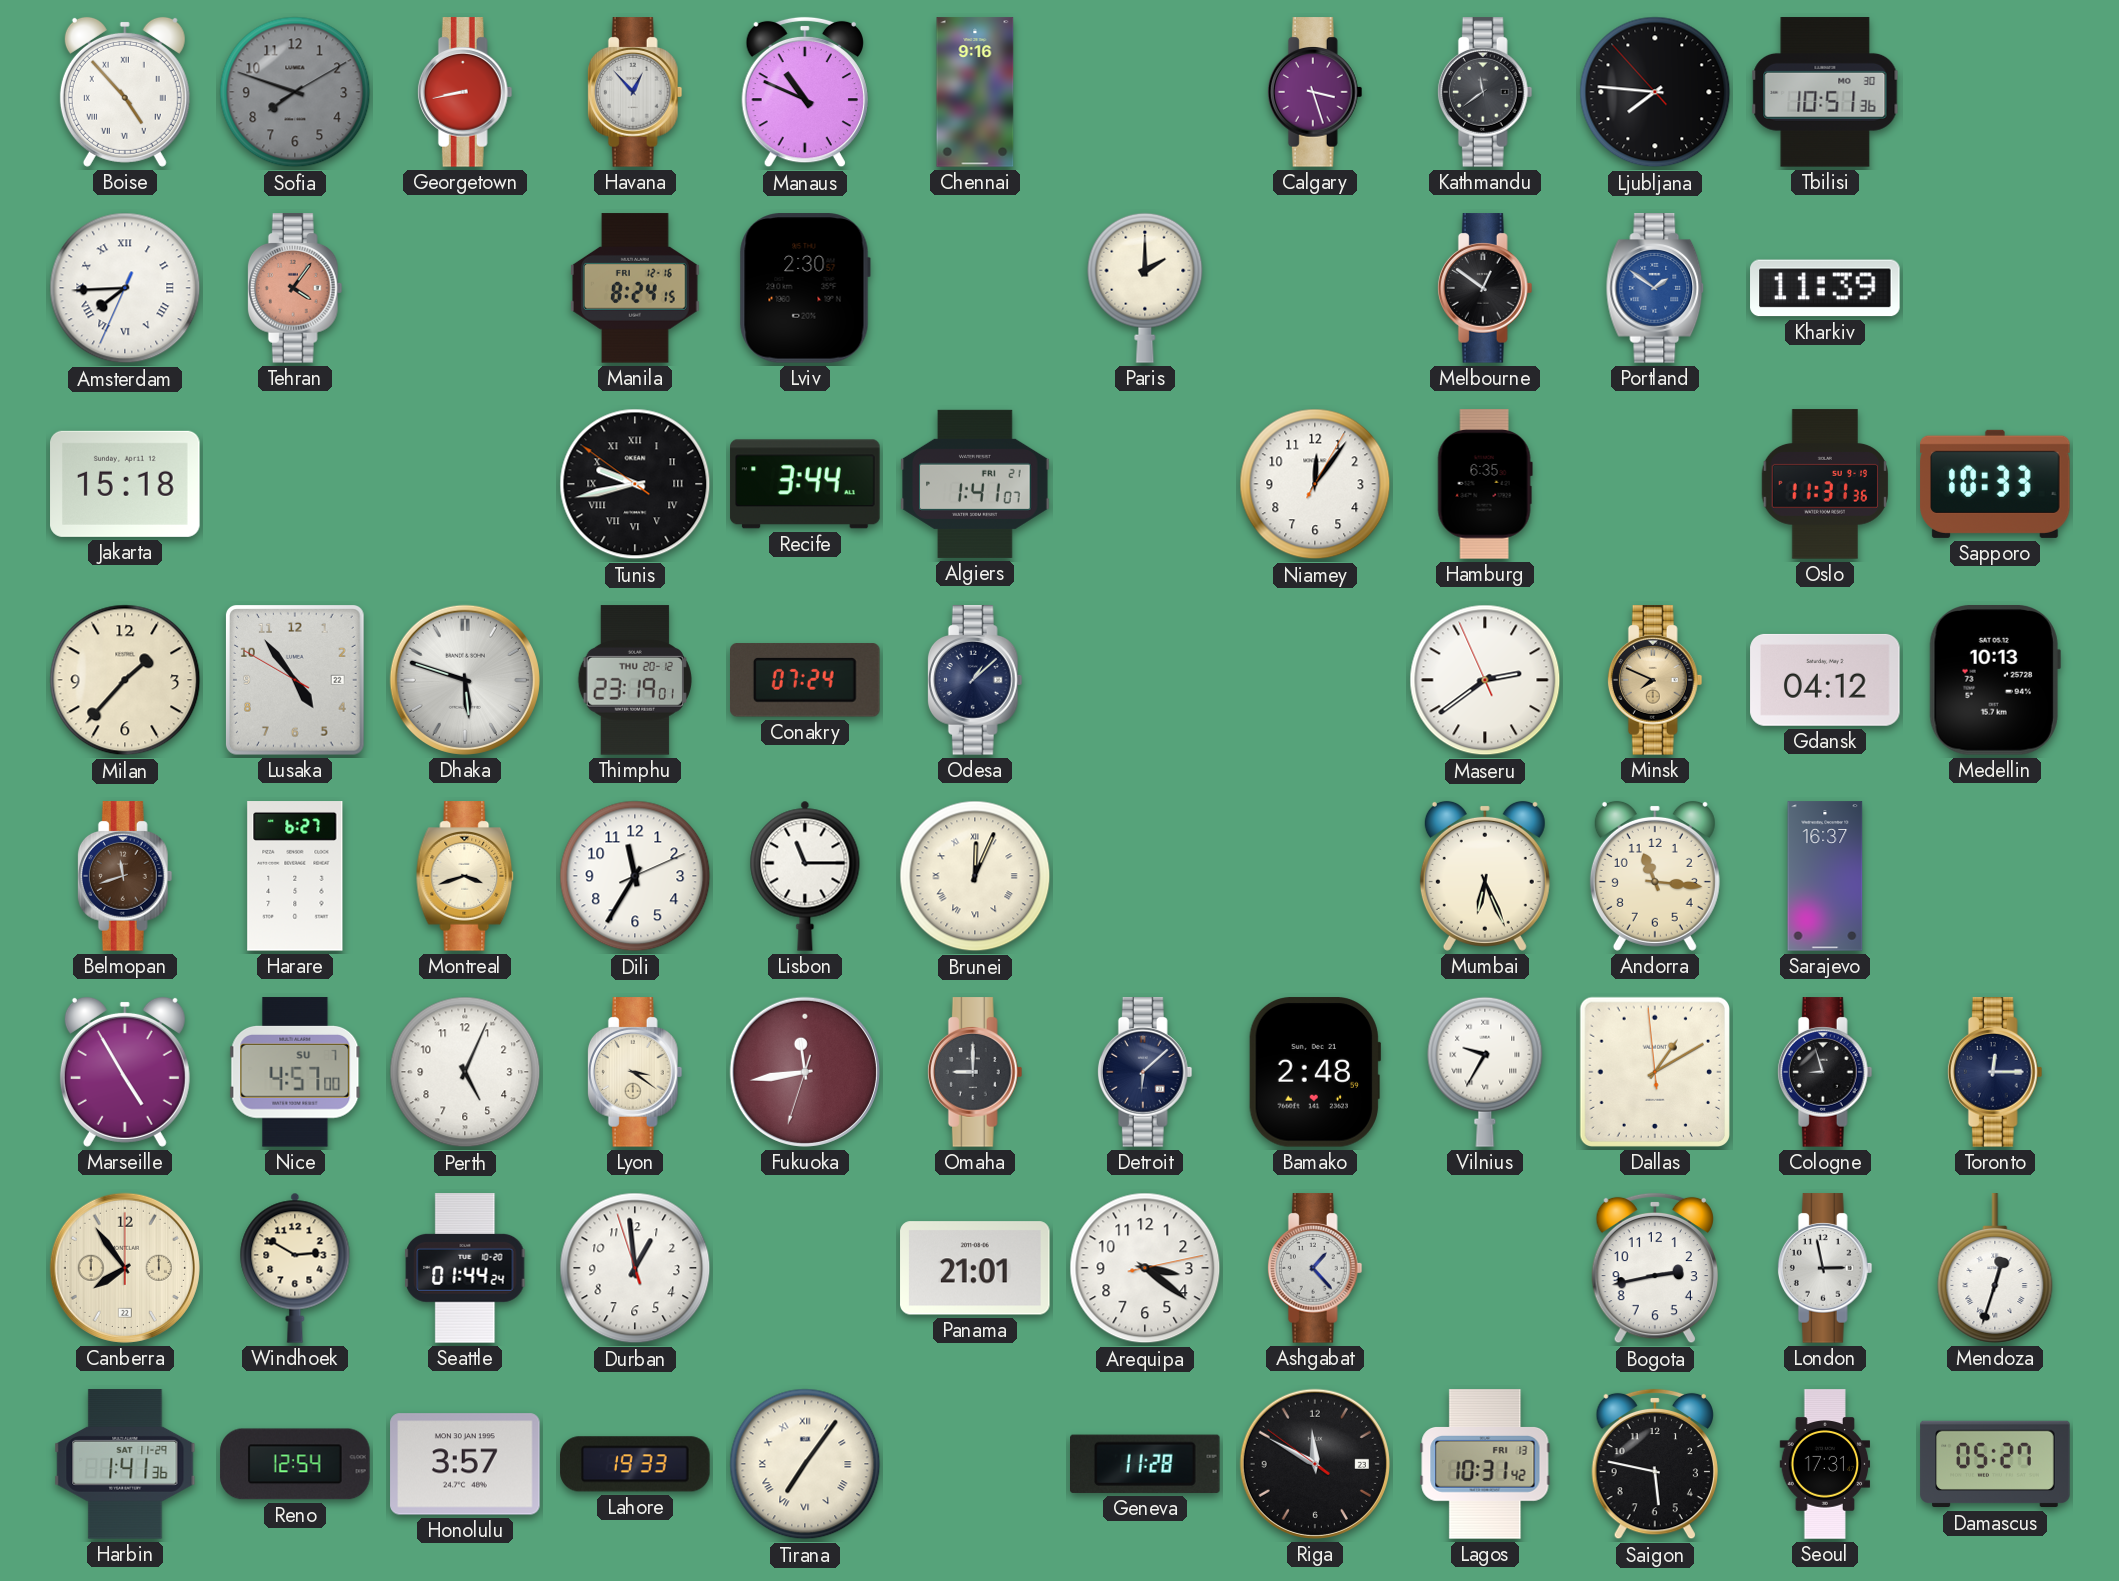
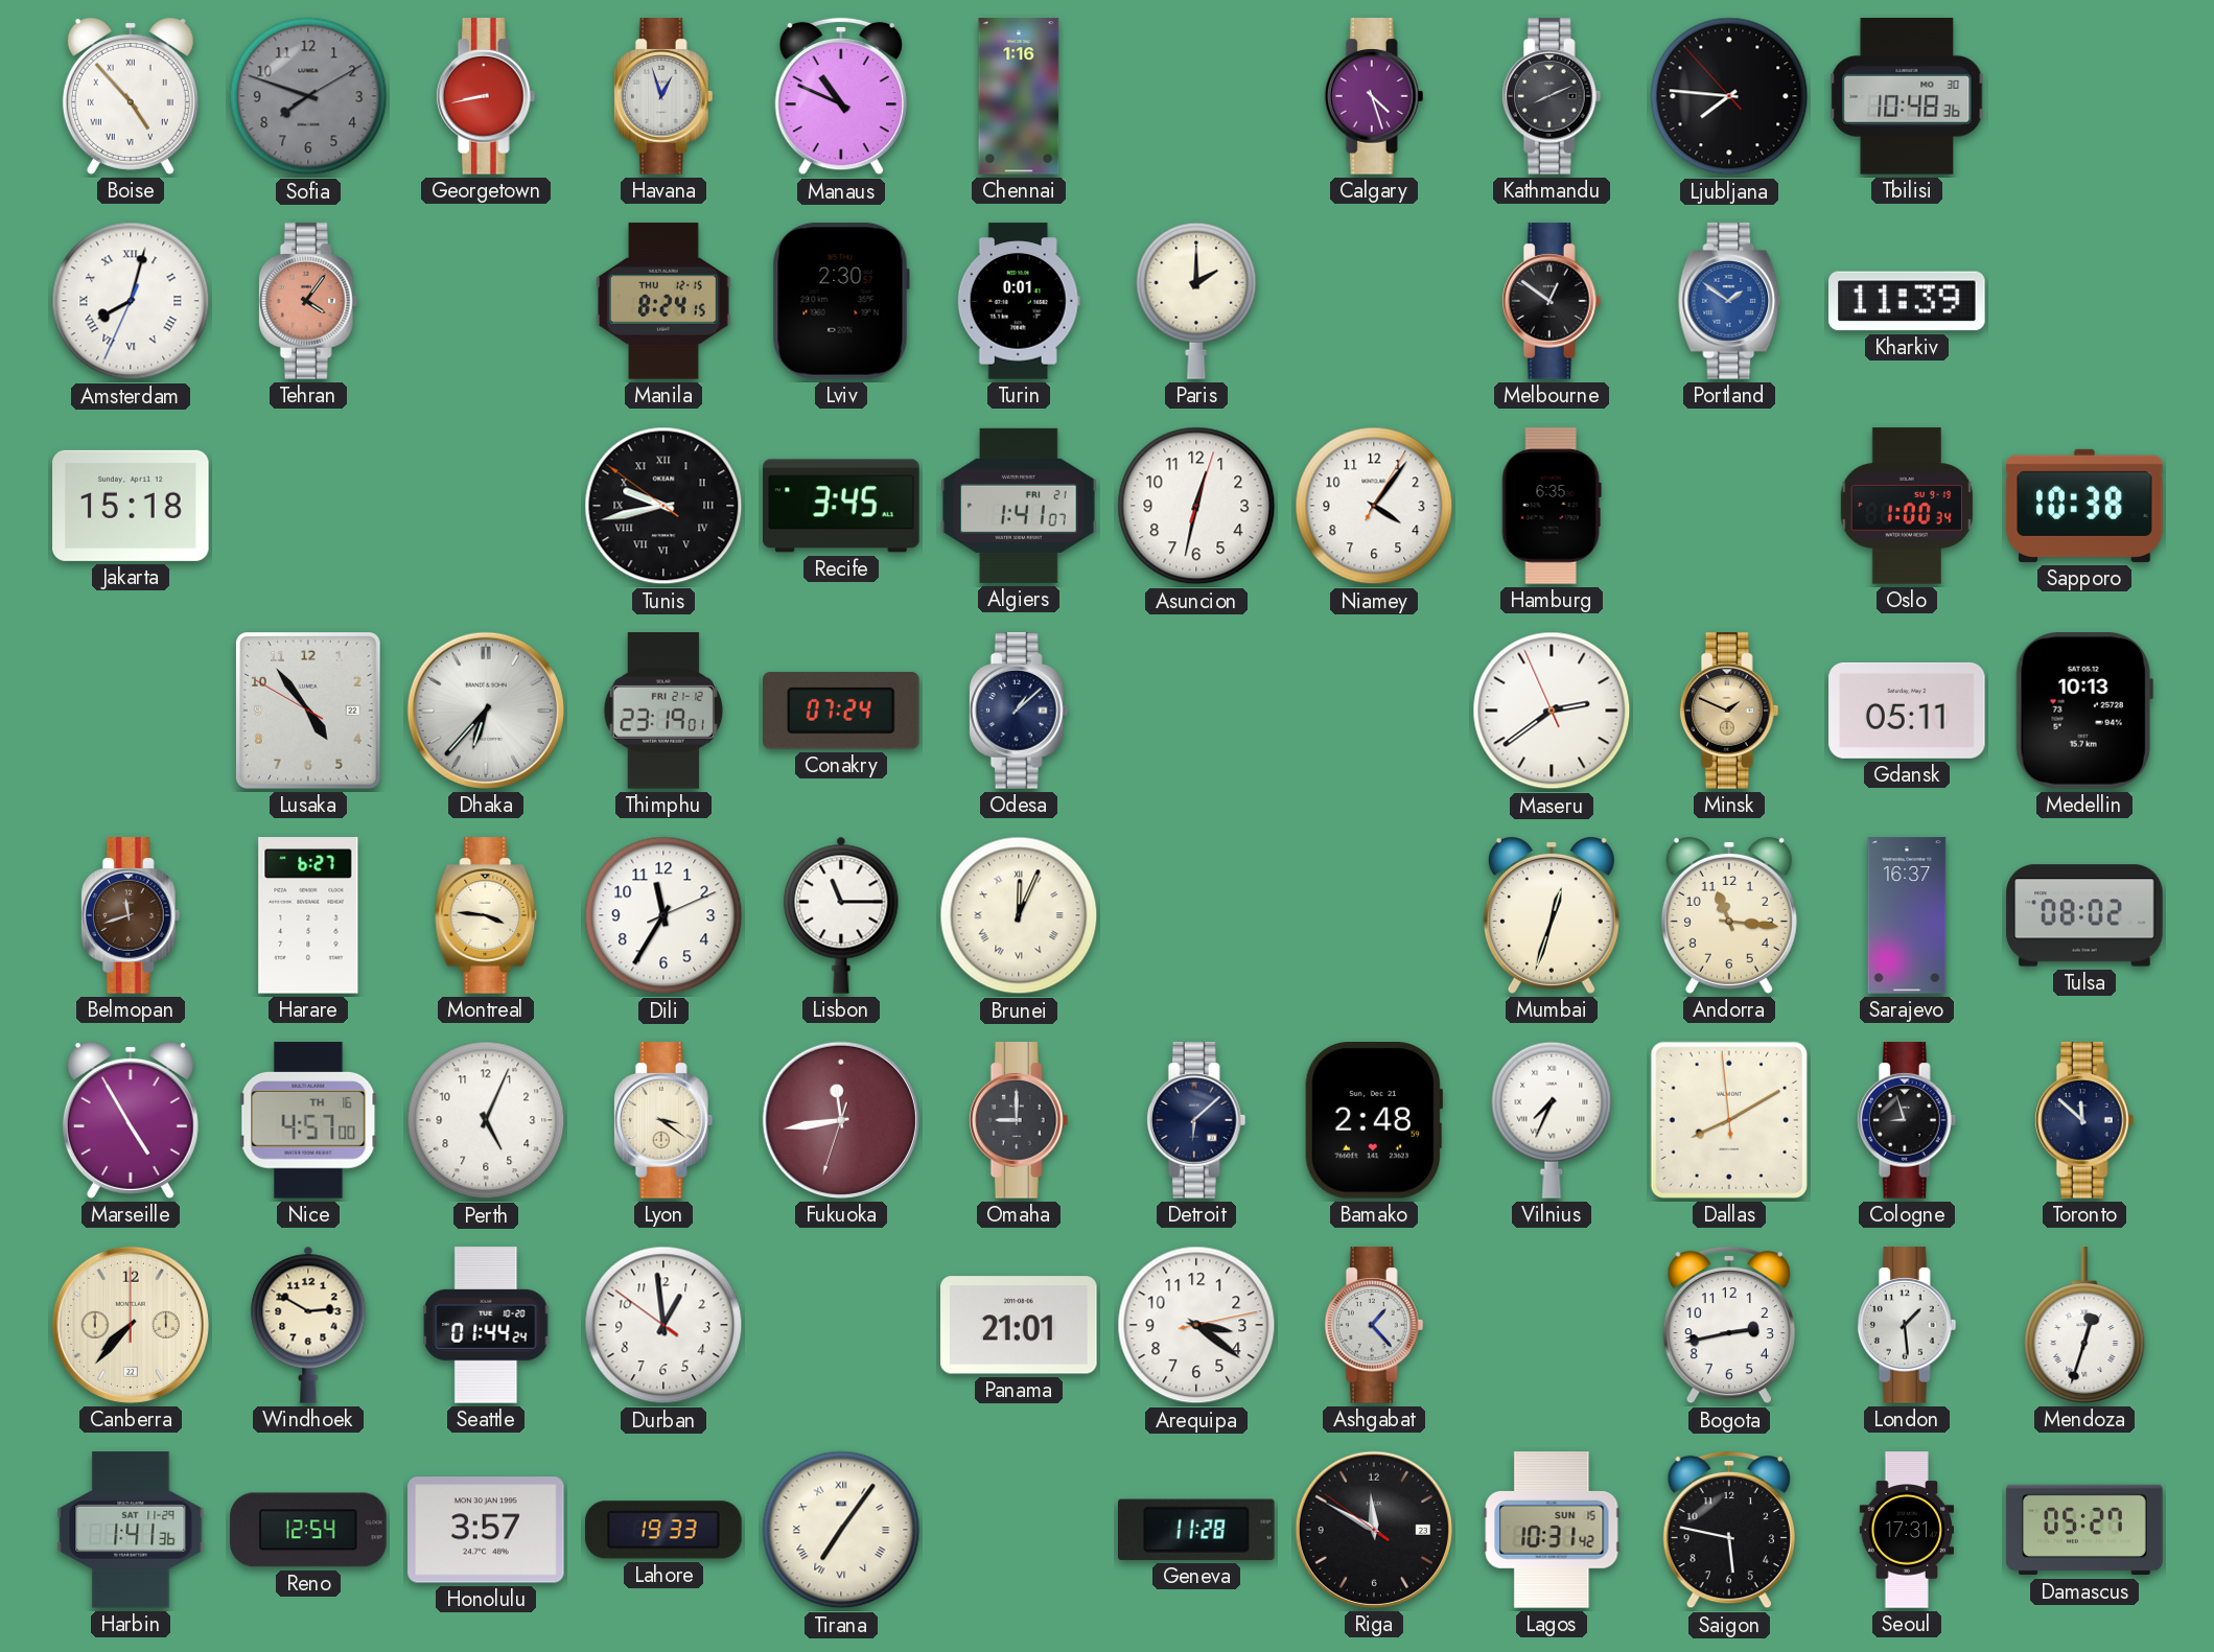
Havana: 12:53 -> 12:57 (663, 96)
Chennai: 9:16 -> 1:16 (1019, 96)
Calgary: 3:27 -> 4:27 (1374, 96)
Kathmandu: 11:39 -> 8:11 (1552, 96)
Tbilisi: 10:51 -> 10:48 (1907, 96)
Amsterdam: 7:44 -> 8:02 (131, 301)
Manila date: FRI 12-16 -> THU 12-15 (663, 301)
Turin: none -> 0:01 (1019, 301)
Recife: 3:44 -> 3:45 (841, 506)
Asuncion: none -> 12:32 (1196, 506)
Niamey: 12:06 -> 4:06 (1374, 506)
Oslo: 11:31 -> 1:00 (1906, 506)
Sapporo: 10:33 -> 10:38 (2084, 506)
Milan: 1:37 -> none (125, 680)
Dhaka: 5:48 -> 6:37 (486, 711)
Thimphu date: THU 20-12 -> FRI 21-12 (663, 711)
Minsk: 7:49 -> 1:49 (1729, 711)
Gdansk: 04:12 -> 05:11 (1907, 711)
Montreal: 3:42 -> 3:46 (486, 915)
Mumbai: 6:26 -> 12:33 (1552, 915)
Tulsa: none -> 08:02 (2084, 915)
Nice date: SU 7 -> TH 16 (308, 1120)
Vilnius: 9:35 -> 7:34 (1552, 1120)
Dallas: 1:09 -> 8:09 (1729, 1120)
Toronto: 12:15 -> 11:52 (2084, 1120)
Canberra: 7:54 -> 7:37 (131, 1325)
Durban: 12:58:57 -> 12:58:51 (663, 1325)
London: 2:58 -> 1:29 (1907, 1325)
Lagos date: FRI 13 -> SUN 15 (1552, 1530)
